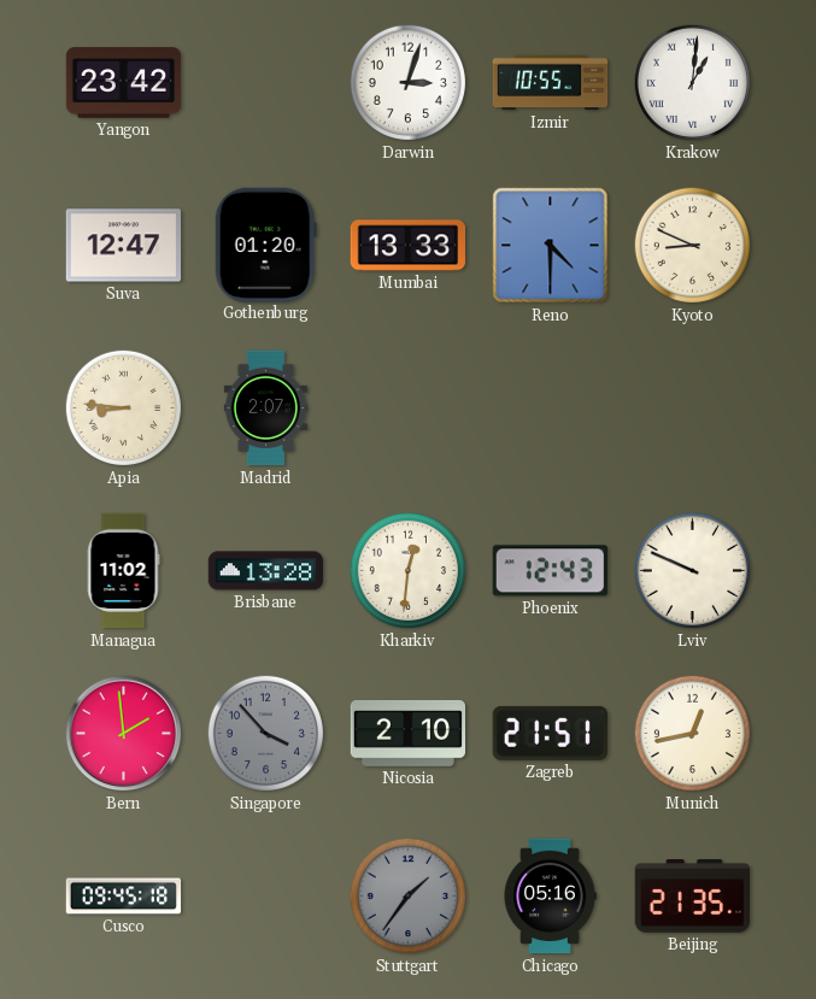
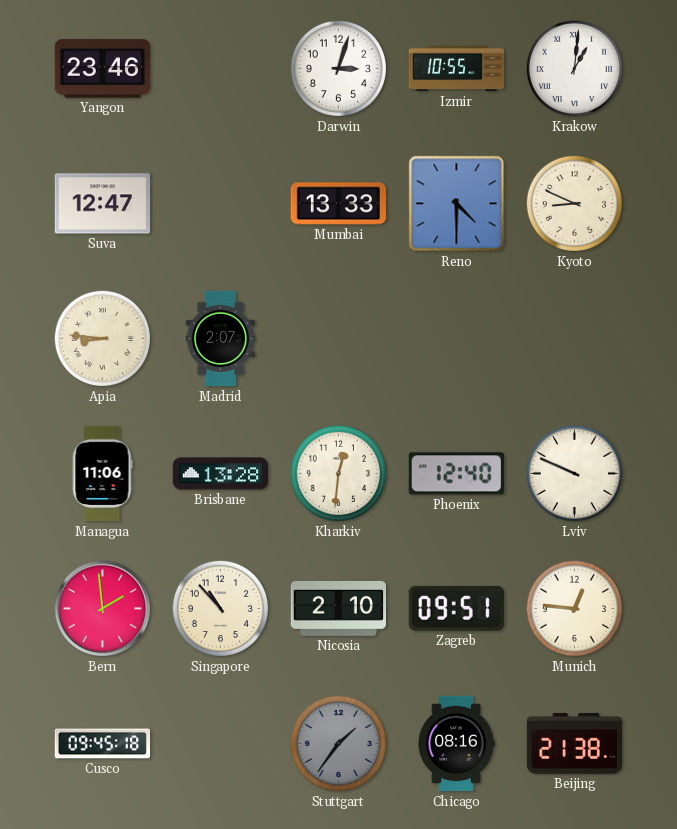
Yangon: 23:42 -> 23:46 (103, 69)
Gothenburg: 01:20 -> none (265, 245)
Managua: 11:02 -> 11:06 (102, 474)
Phoenix: 12:43 -> 12:40 (456, 474)
Singapore: 3:53 -> 10:53 (220, 608)
Singapore dial: grey -> cream (220, 608)
Zagreb: 21:51 -> 09:51 (456, 608)
Munich: 12:43 -> 12:46 (574, 608)
Chicago: 05:16 -> 08:16 (456, 744)
Beijing: 21:35 -> 21:38 (574, 743)
